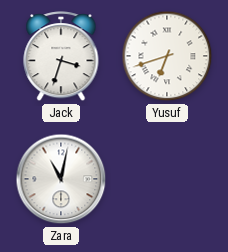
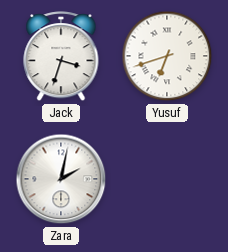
Zara: 11:02 -> 2:02 (61, 179)
